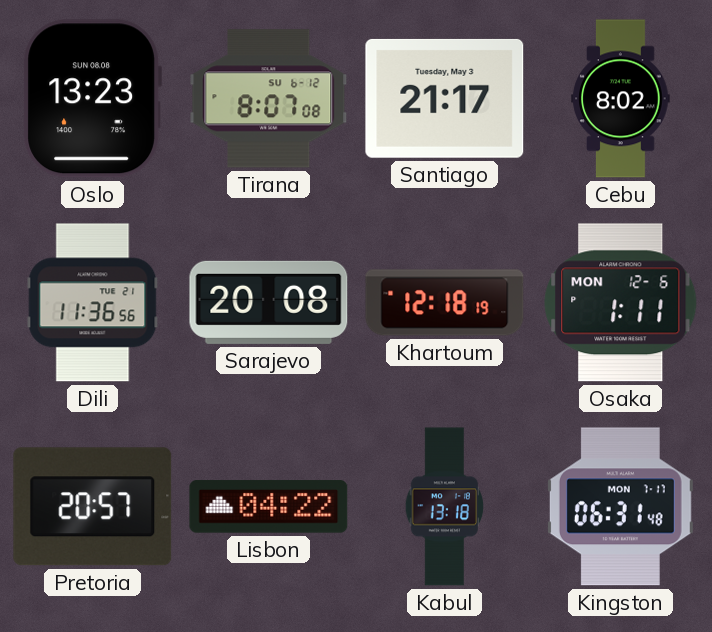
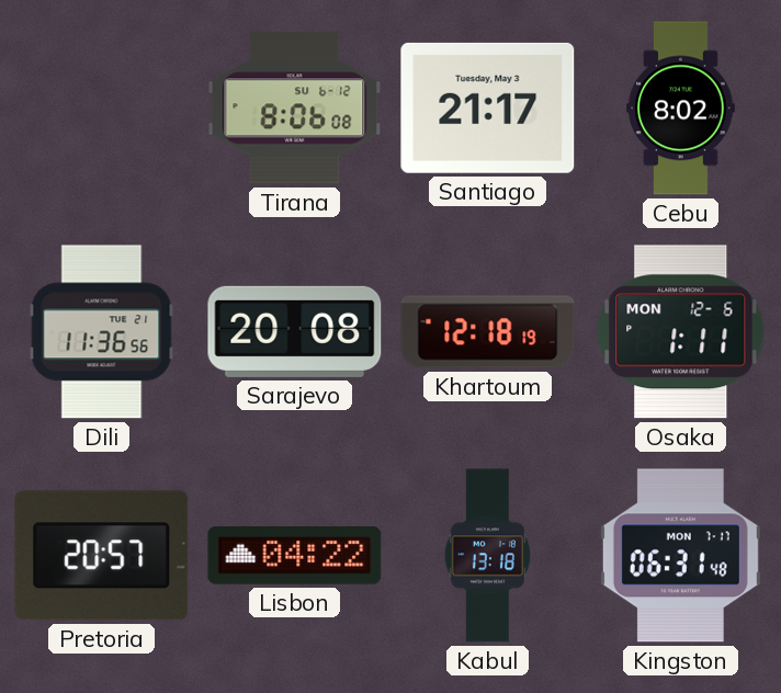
Oslo: 13:23 -> none (92, 99)
Tirana: 8:07 -> 8:06 (295, 109)
